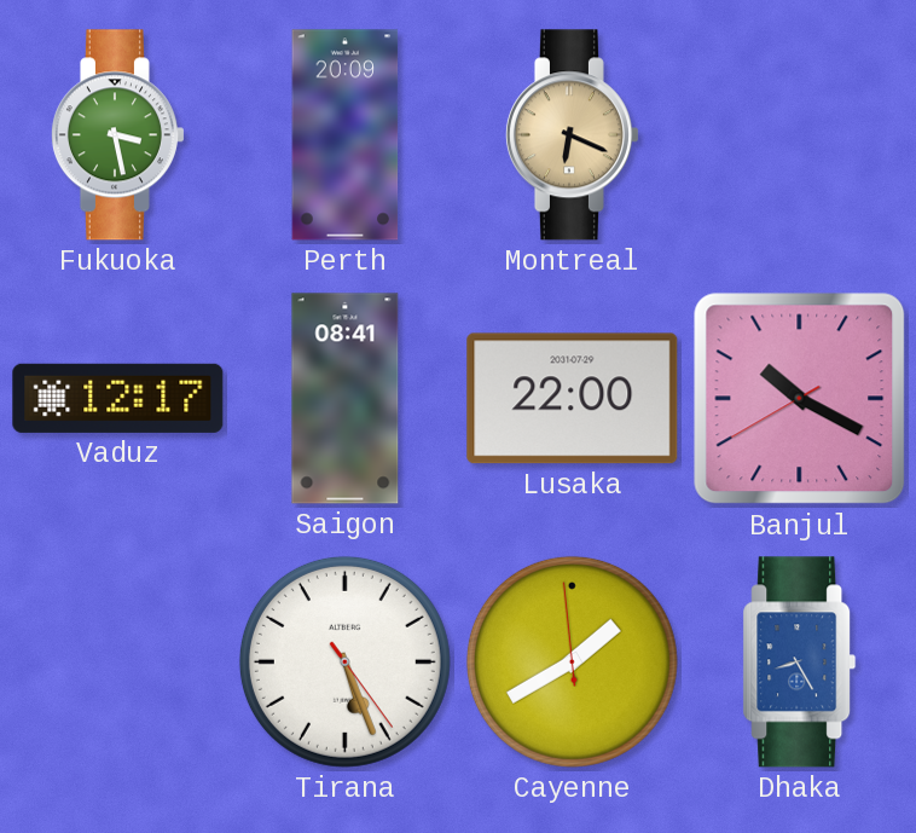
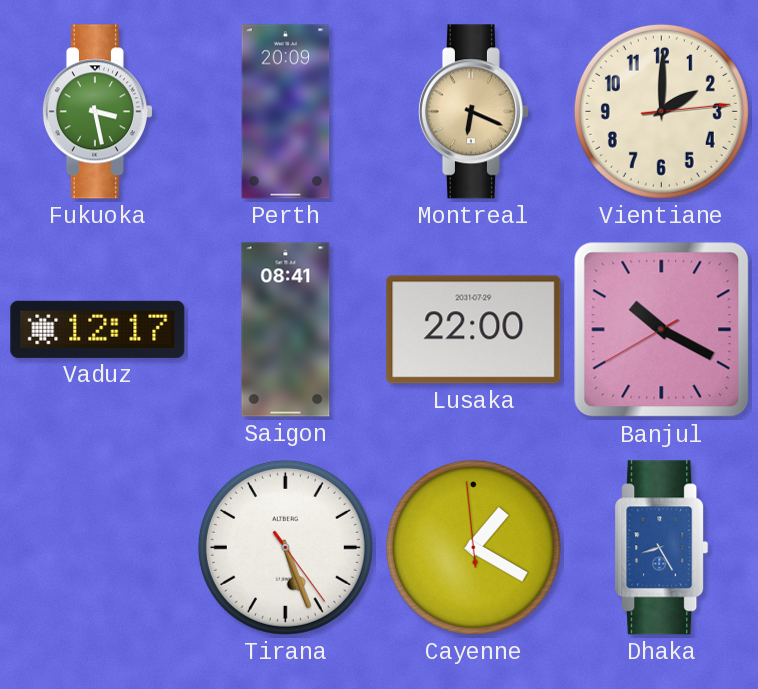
Vientiane: none -> 2:00 (661, 111)
Cayenne: 1:39 -> 1:19 (473, 547)
